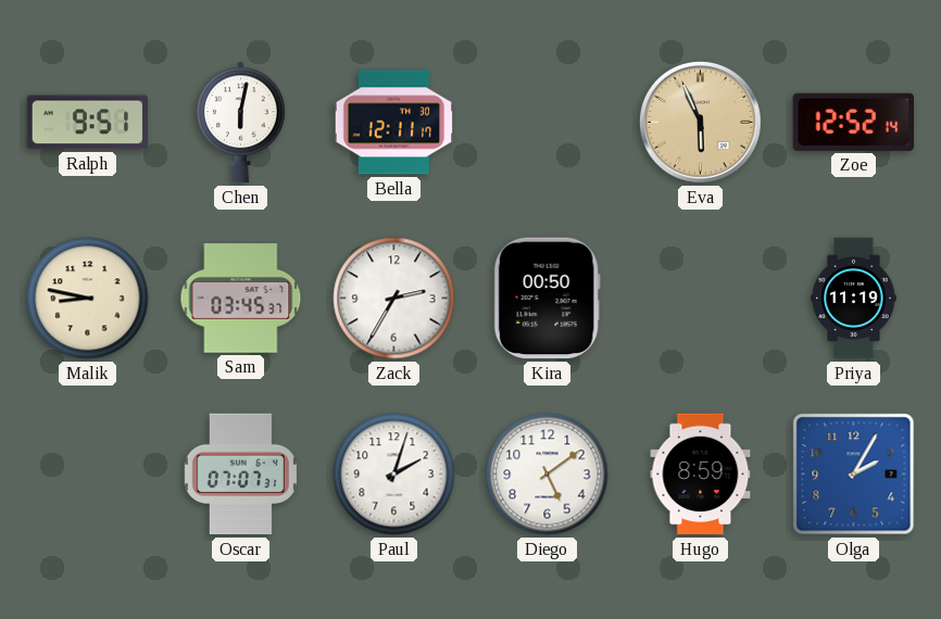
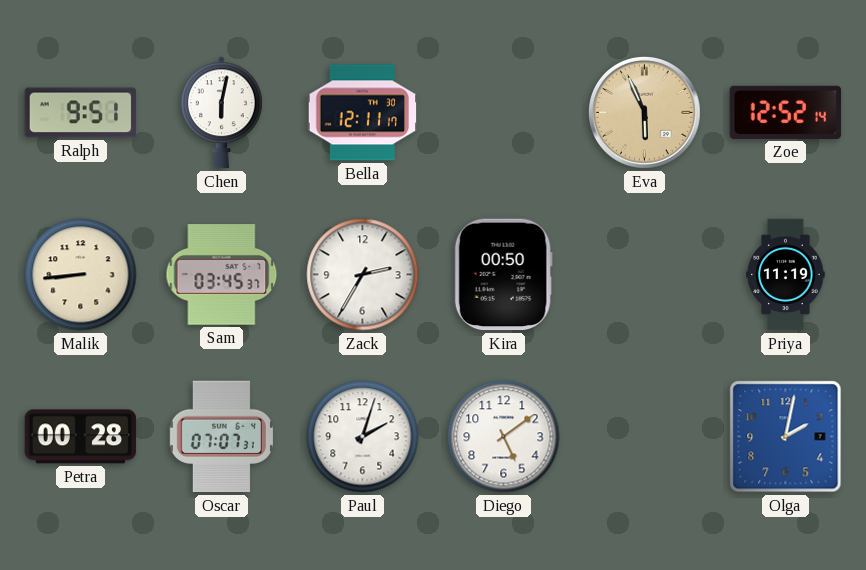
Malik: 8:47 -> 8:44 (81, 275)
Petra: none -> 00:28 (81, 437)
Hugo: 8:59 -> none (701, 475)
Olga: 2:05 -> 2:02 (786, 437)
